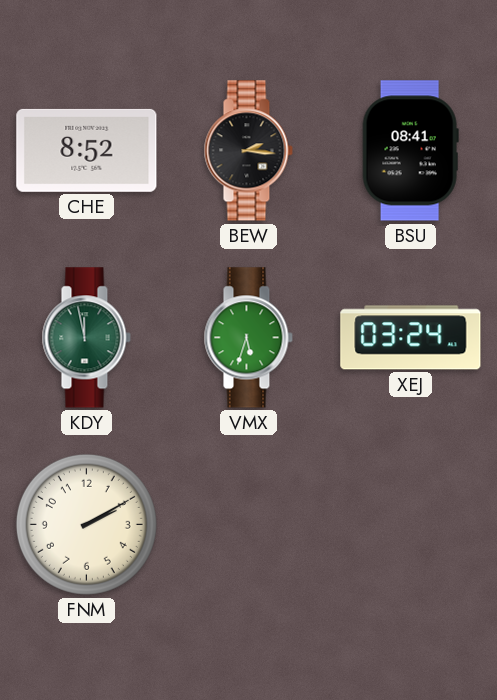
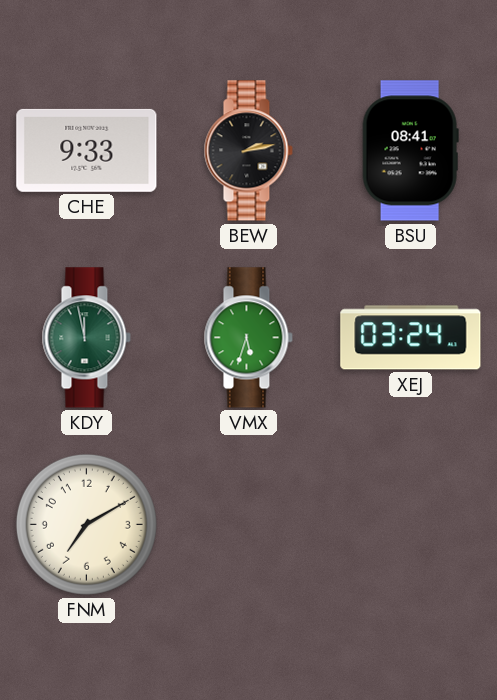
CHE: 8:52 -> 9:33 (87, 150)
BEW: 2:16 -> 2:13 (248, 151)
FNM: 2:10 -> 7:10 (86, 524)
